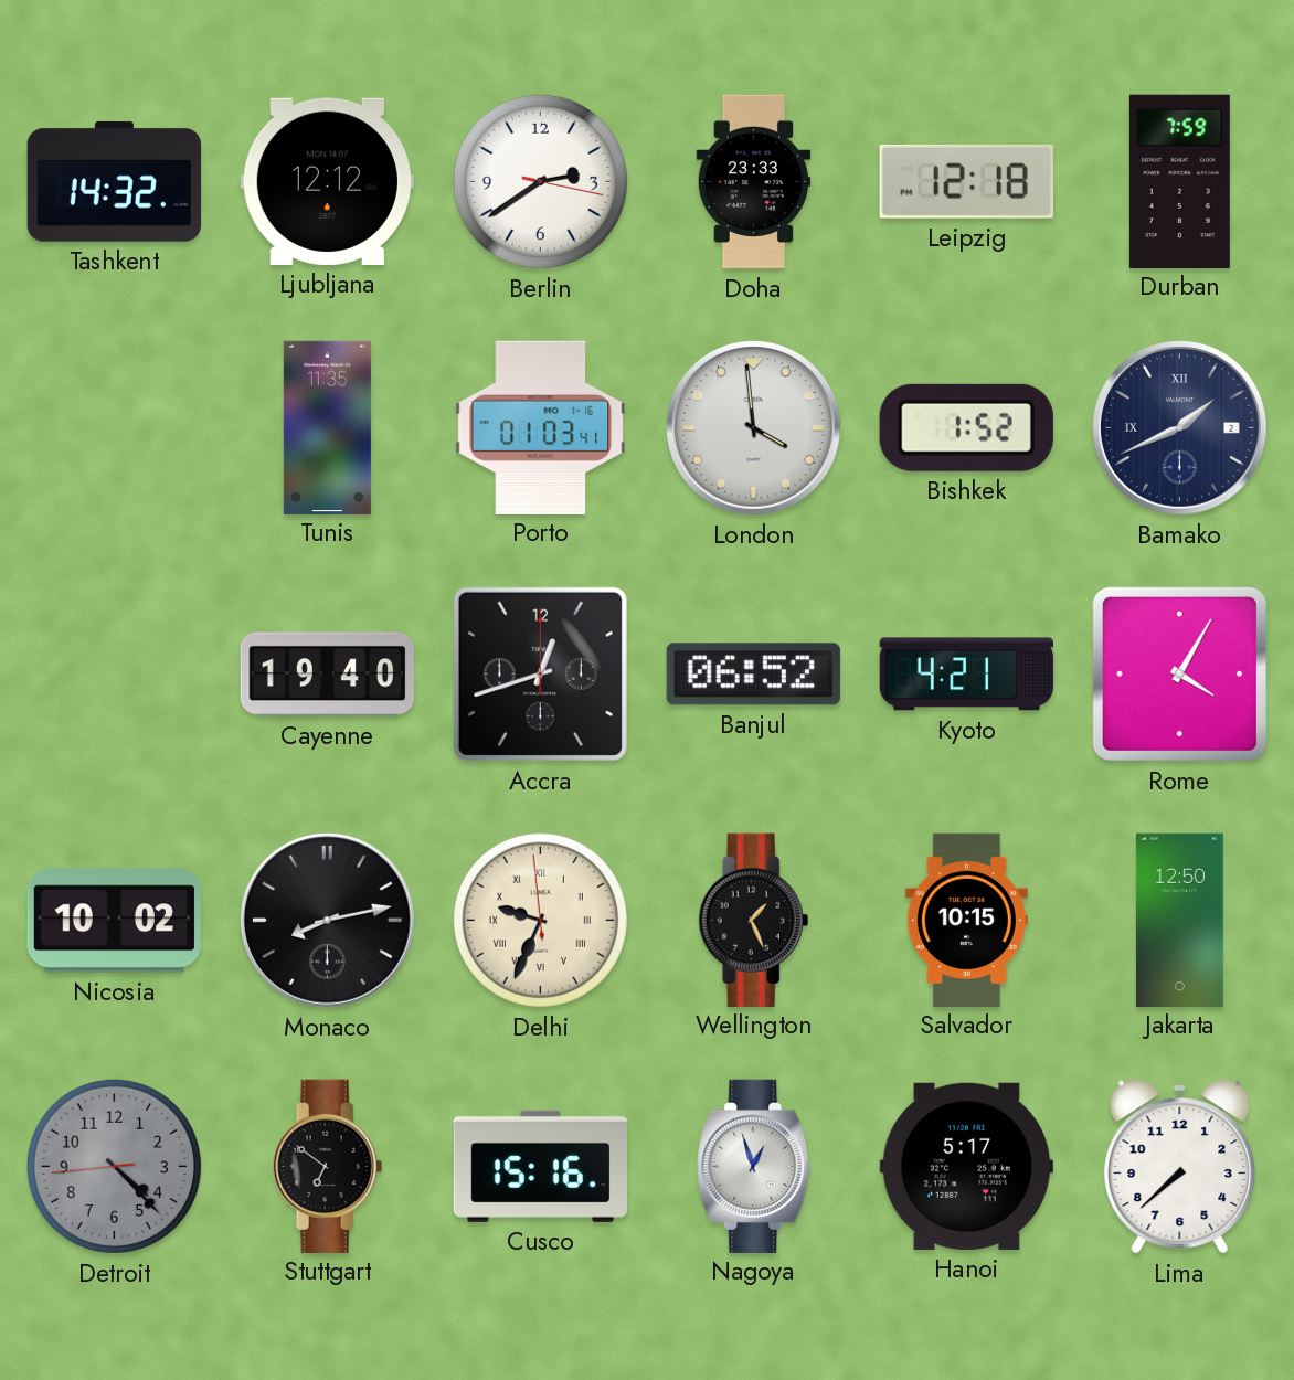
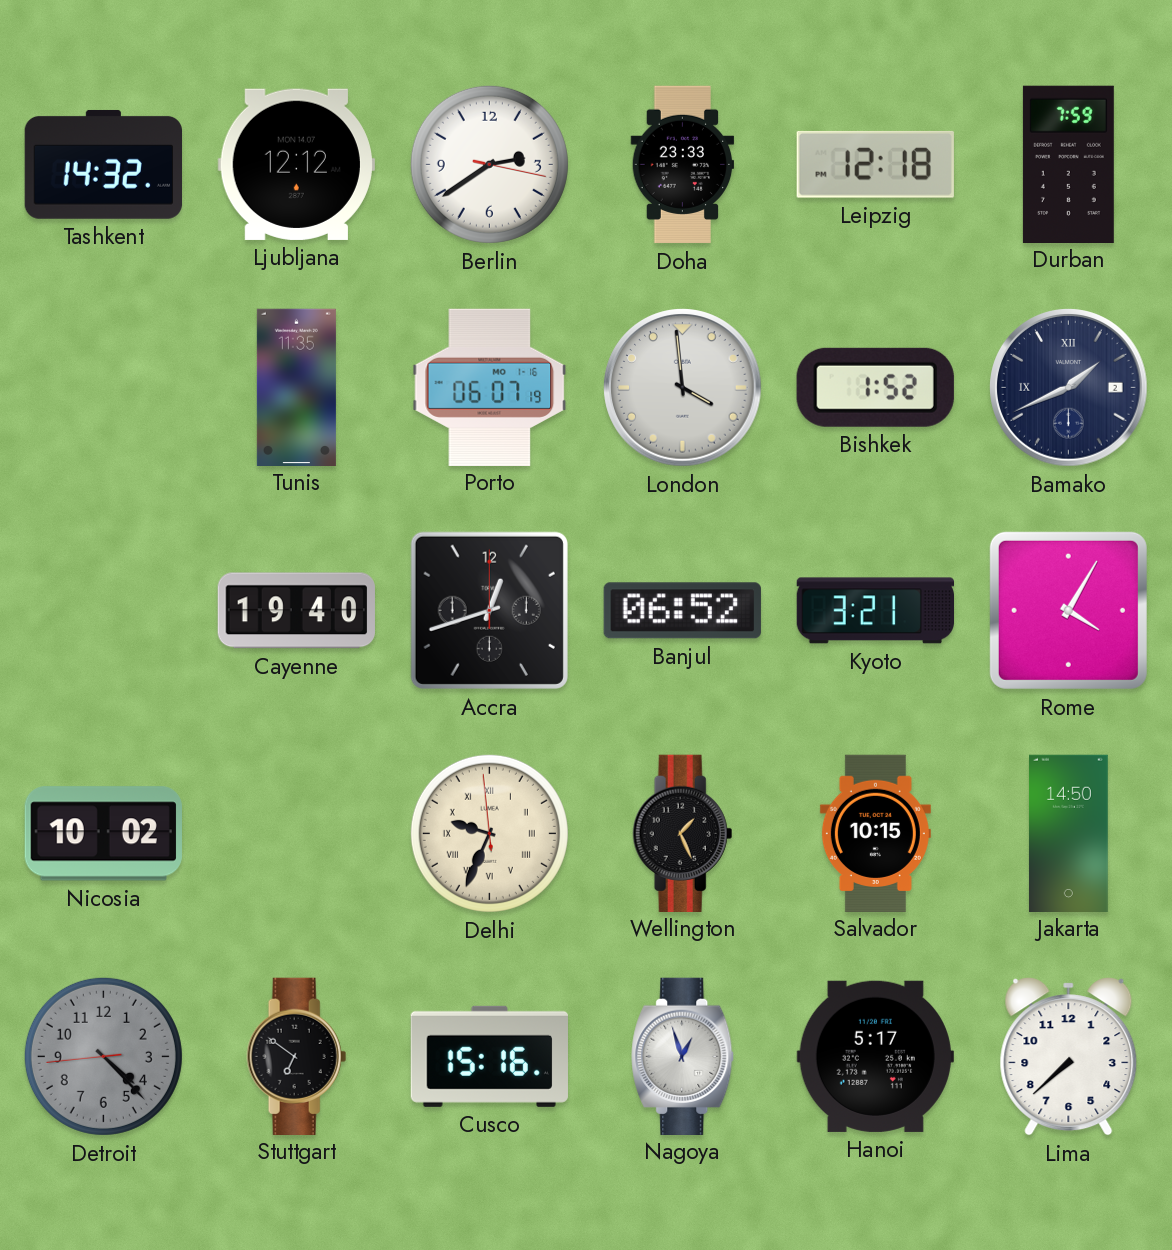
Porto: 01:03 -> 06:07 (490, 387)
Kyoto: 4:21 -> 3:21 (875, 611)
Monaco: 8:13 -> none (328, 921)
Jakarta: 12:50 -> 14:50 (1069, 833)
